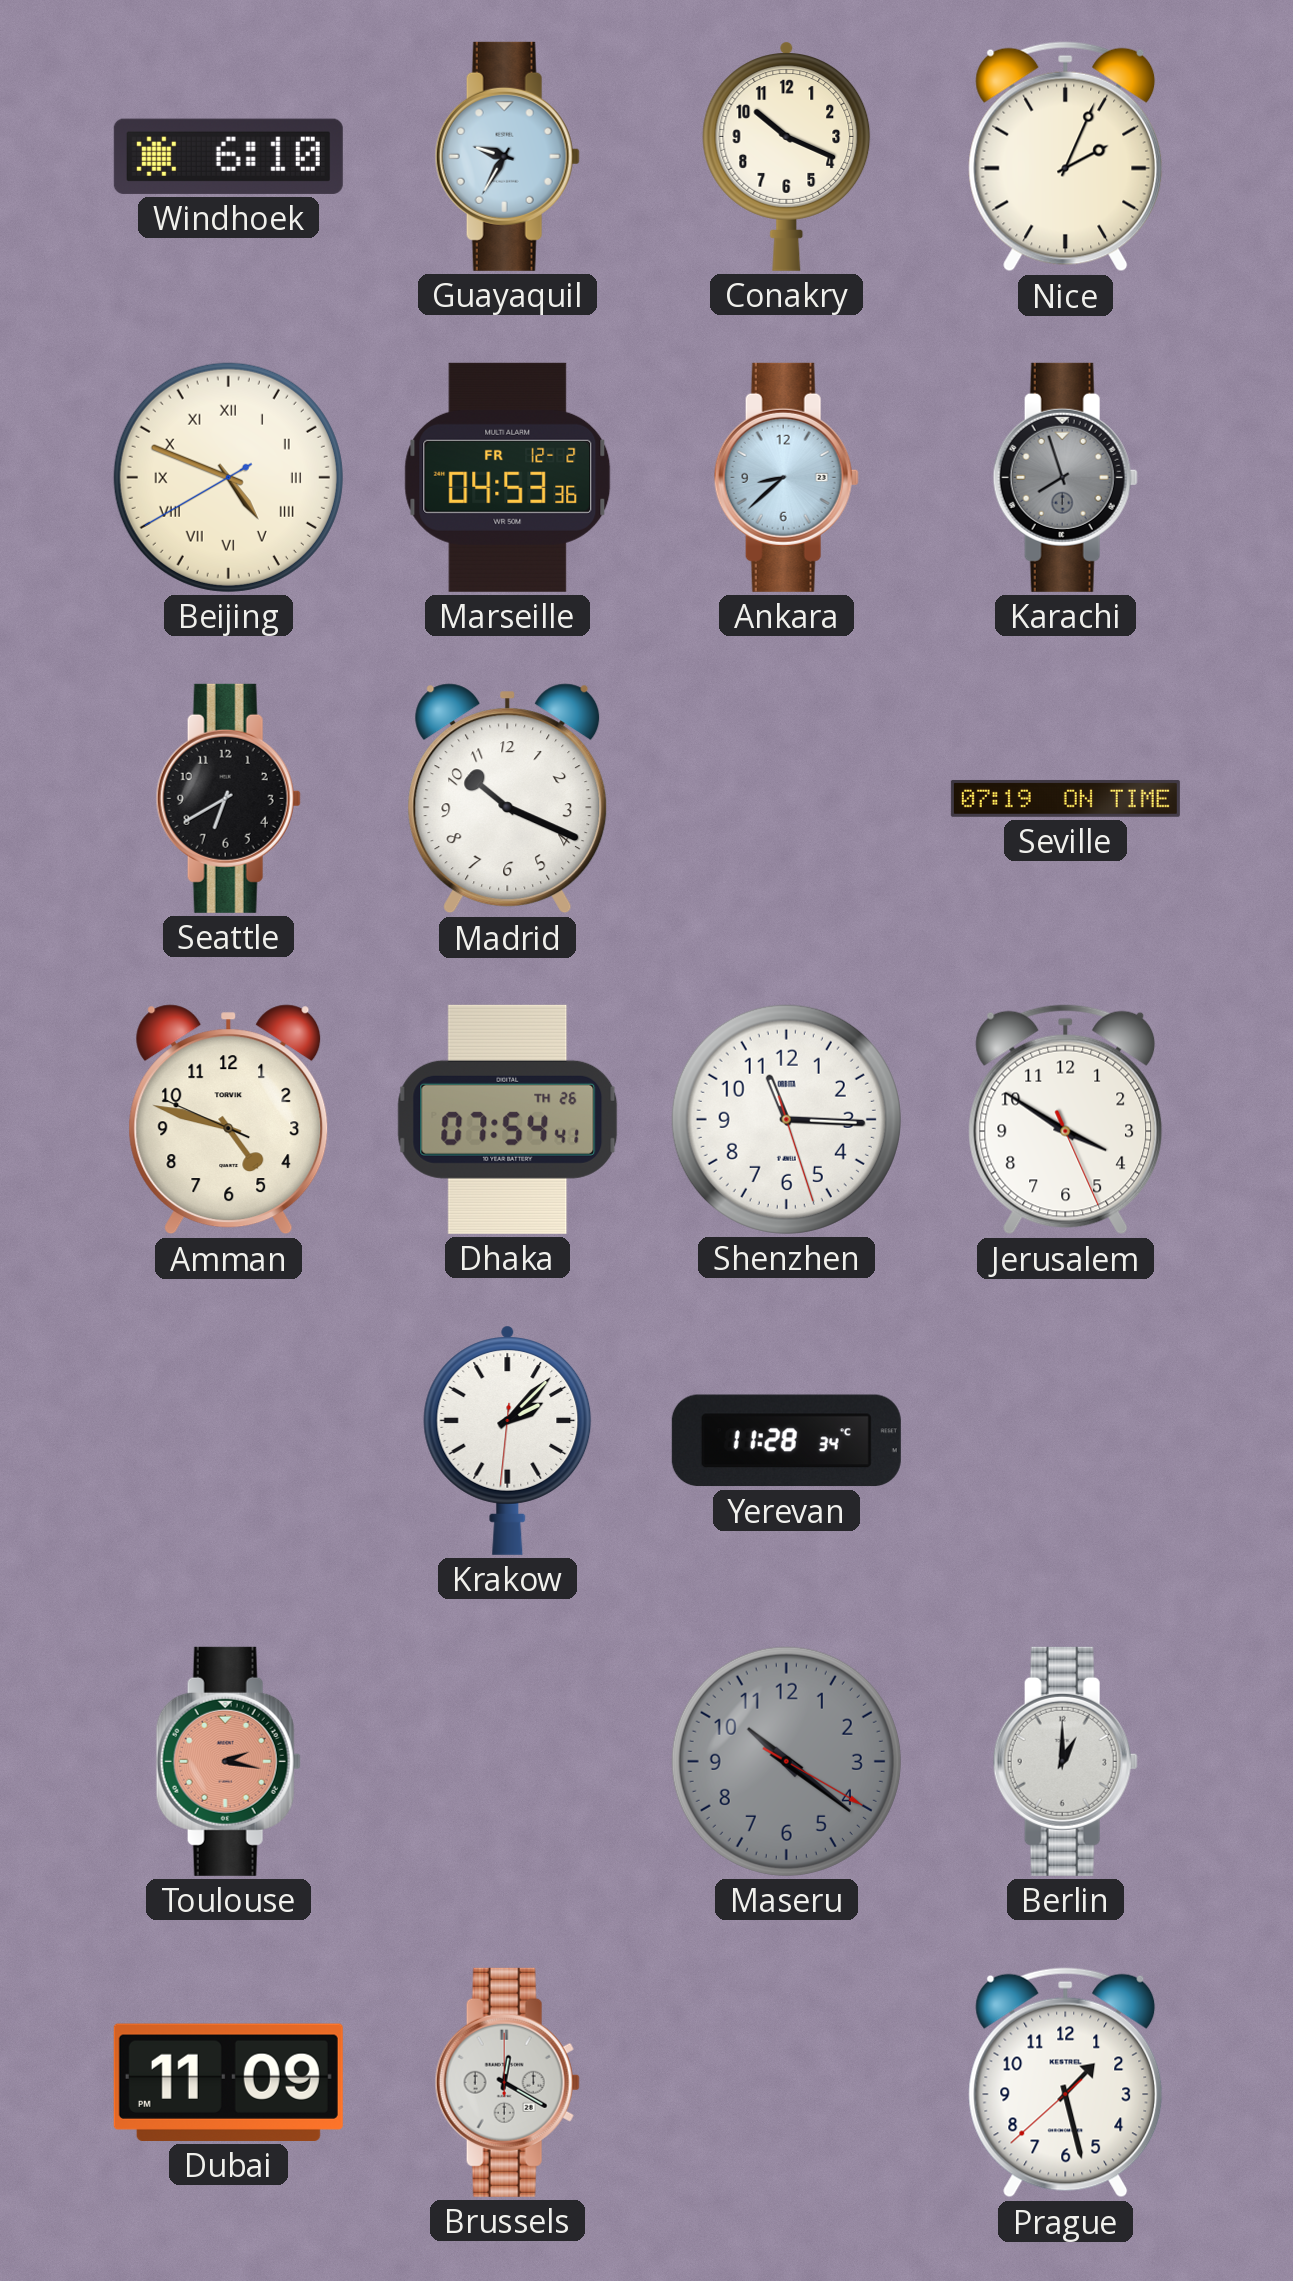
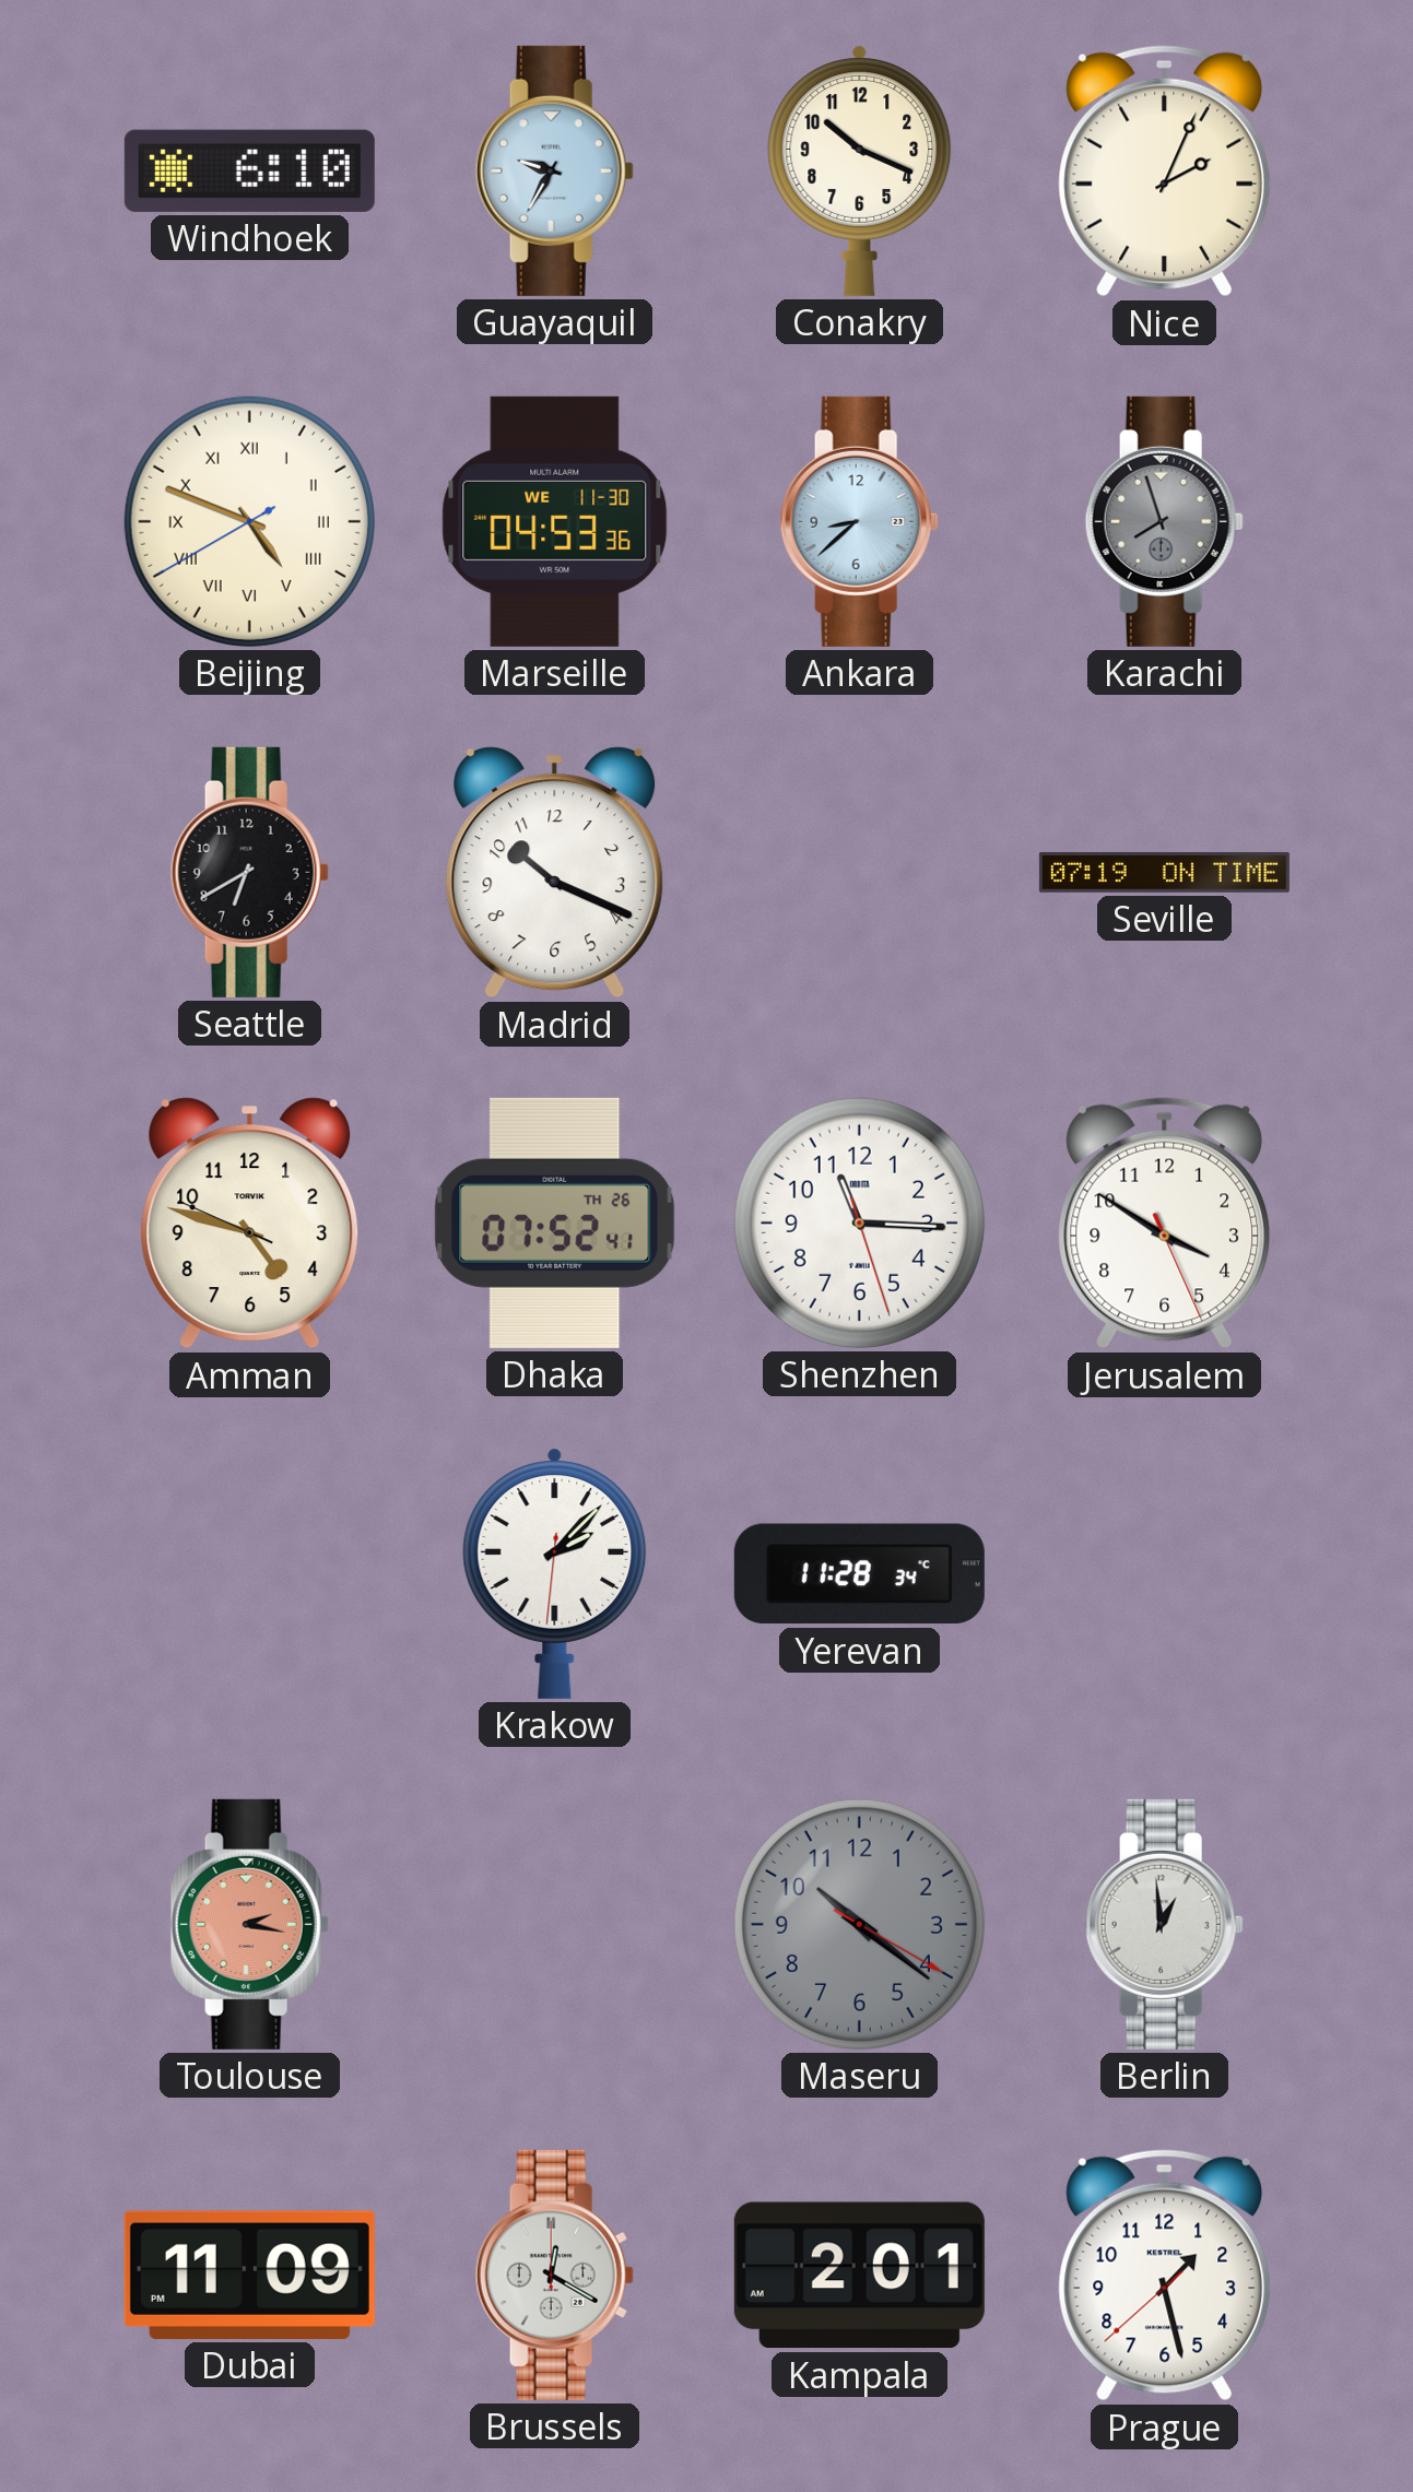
Marseille date: FR 12-2 -> WE 11-30 (555, 521)
Dhaka: 07:54 -> 07:52 (555, 1223)
Berlin: 1:00 -> 12:59 (1164, 1924)
Kampala: none -> 2:01 (859, 2276)
